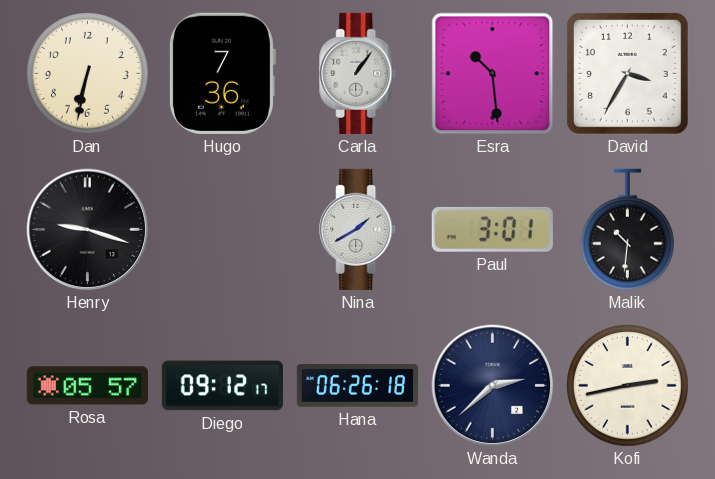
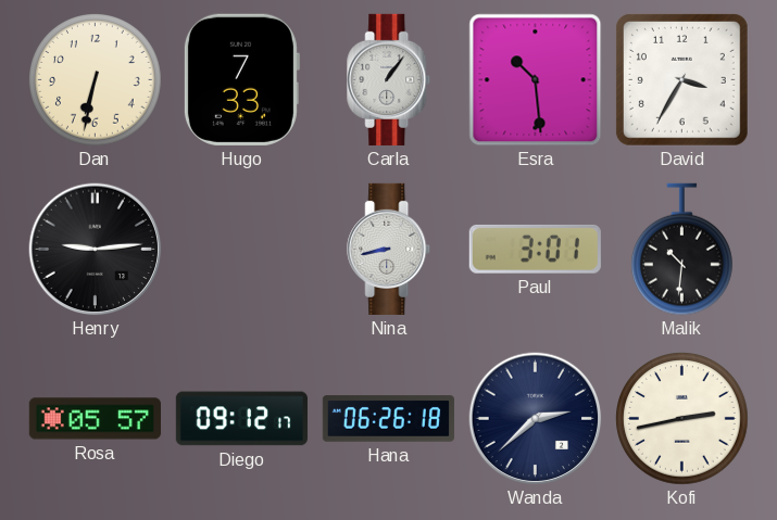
Hugo: 7:36 -> 7:33 (241, 79)
Henry: 9:18 -> 9:14 (96, 250)
Nina: 1:40 -> 8:43 (389, 249)
